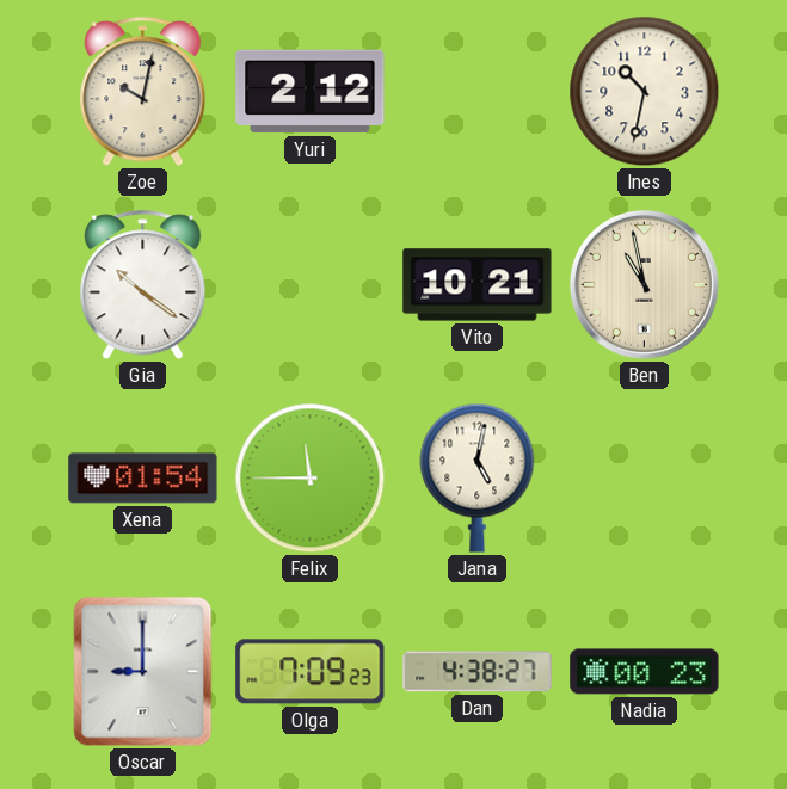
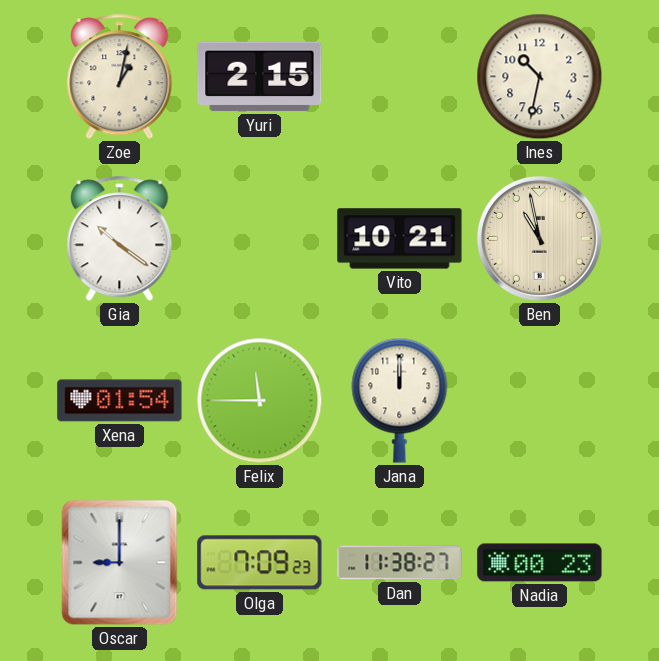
Zoe: 10:02 -> 1:02 (120, 77)
Yuri: 2:12 -> 2:15 (260, 77)
Jana: 5:02 -> 12:00 (400, 400)
Dan: 4:38 -> 11:38 (400, 563)
